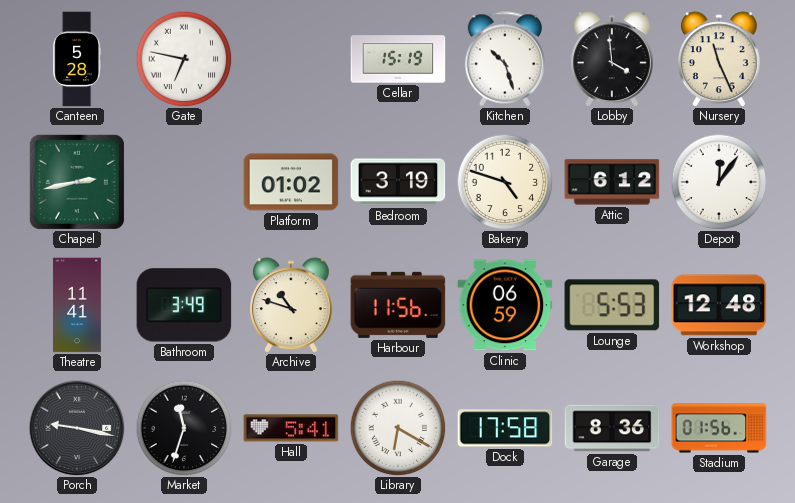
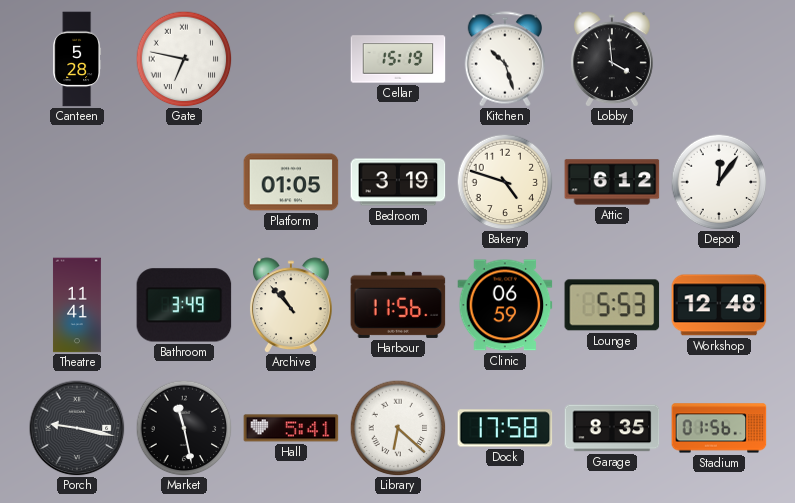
Nursery: 11:26 -> none (719, 59)
Chapel: 2:43 -> none (77, 182)
Platform: 01:02 -> 01:05 (291, 182)
Archive: 10:48 -> 10:53 (291, 305)
Market: 11:33 -> 11:28 (184, 428)
Library: 6:20 -> 6:22 (398, 428)
Garage: 8:36 -> 8:35 (612, 428)
